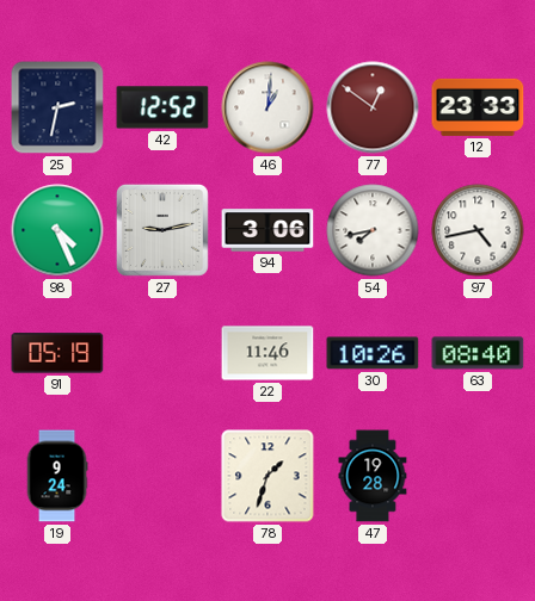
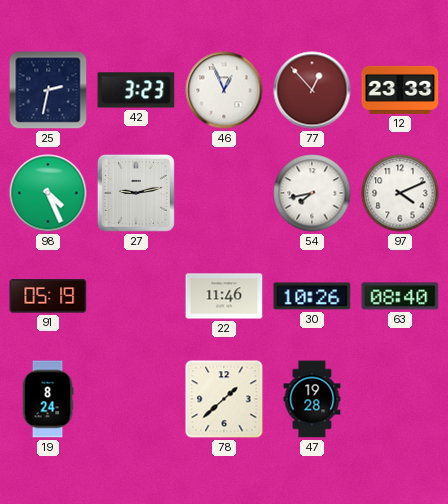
42: 12:52 -> 3:23 (136, 90)
46: 1:01 -> 12:56 (224, 90)
77: 12:51 -> 12:53 (312, 90)
94: 3:06 -> none (267, 230)
97: 4:43 -> 4:11 (400, 193)
19: 9:24 -> 8:24 (48, 399)
78: 1:33 -> 1:38 (224, 399)
